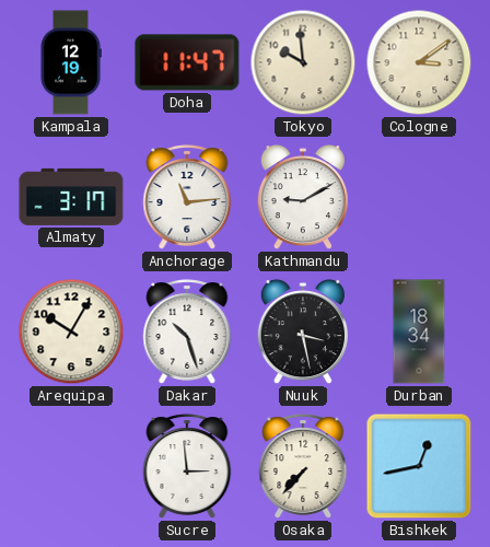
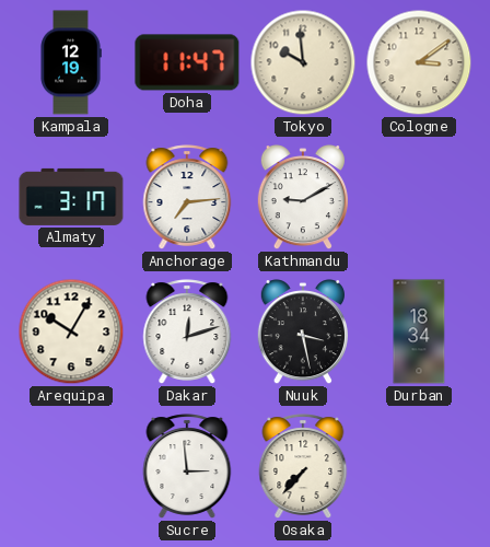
Anchorage: 11:14 -> 7:14 (187, 197)
Dakar: 10:27 -> 12:12 (187, 331)
Bishkek: 12:43 -> none (419, 466)
